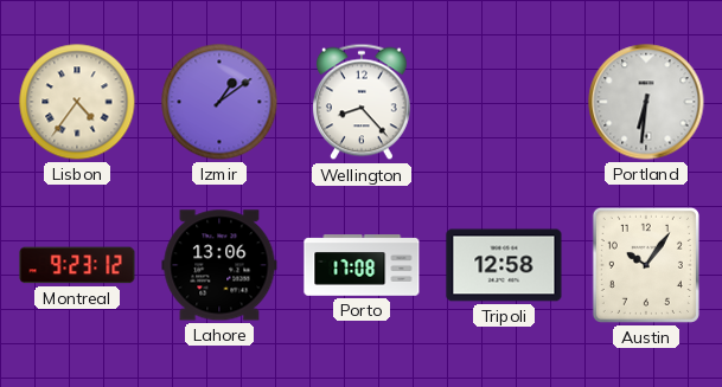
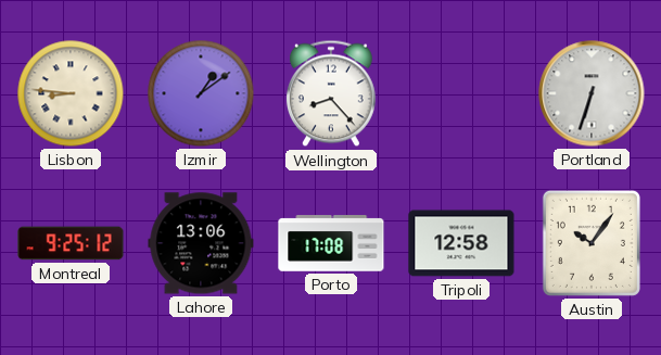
Lisbon: 4:36 -> 8:46 (71, 93)
Portland: 6:31 -> 6:33 (592, 93)
Montreal: 9:23 -> 9:25 (71, 243)
